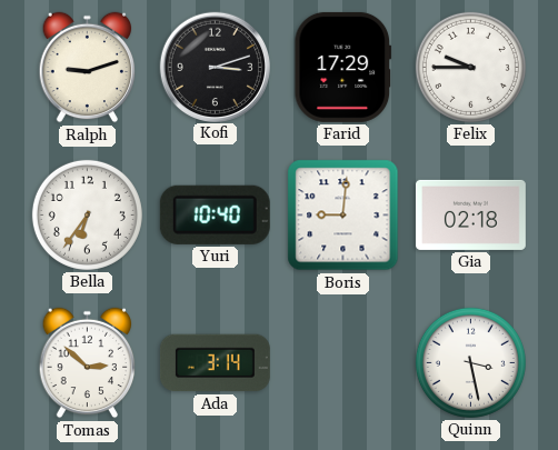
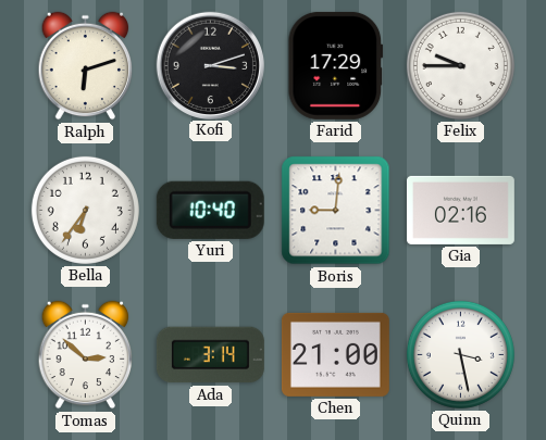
Ralph: 9:12 -> 6:12 (86, 66)
Gia: 02:18 -> 02:16 (460, 210)
Chen: none -> 21:00 (335, 354)
